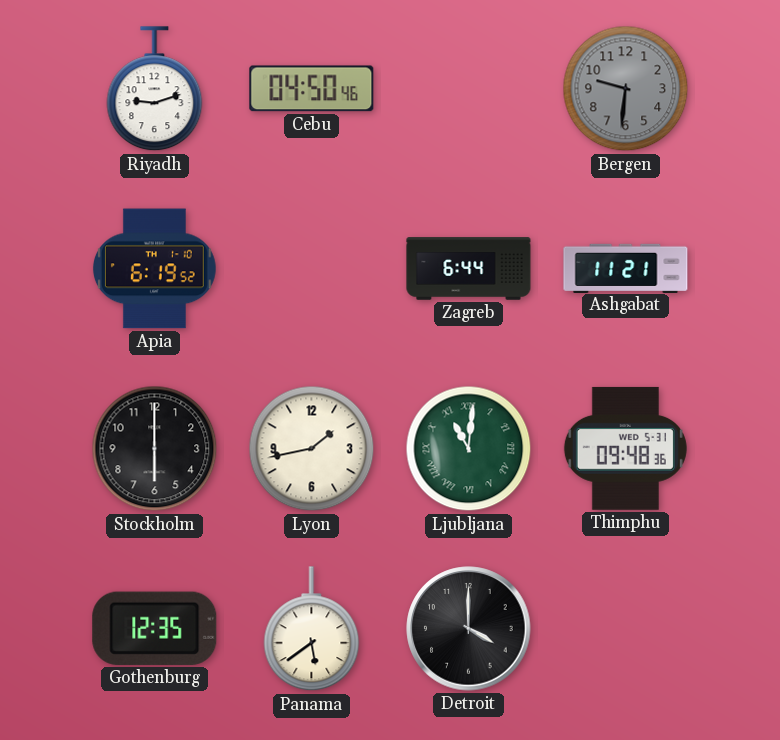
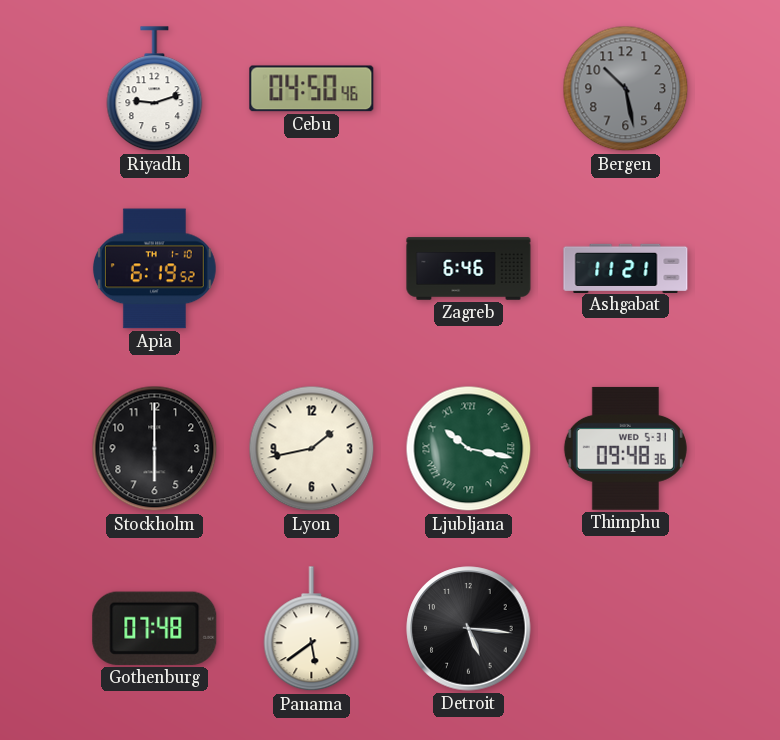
Bergen: 9:31 -> 10:28 (626, 89)
Zagreb: 6:44 -> 6:46 (469, 269)
Ljubljana: 11:01 -> 10:17 (469, 449)
Gothenburg: 12:35 -> 07:48 (155, 628)
Detroit: 4:00 -> 5:16 (469, 629)
